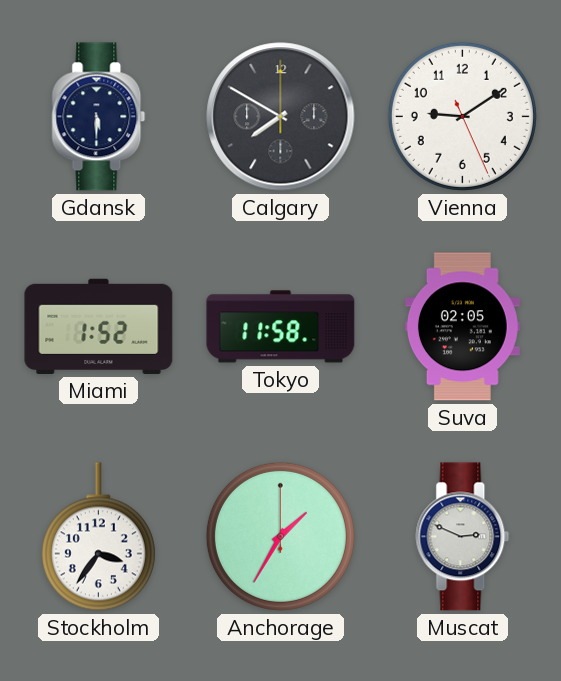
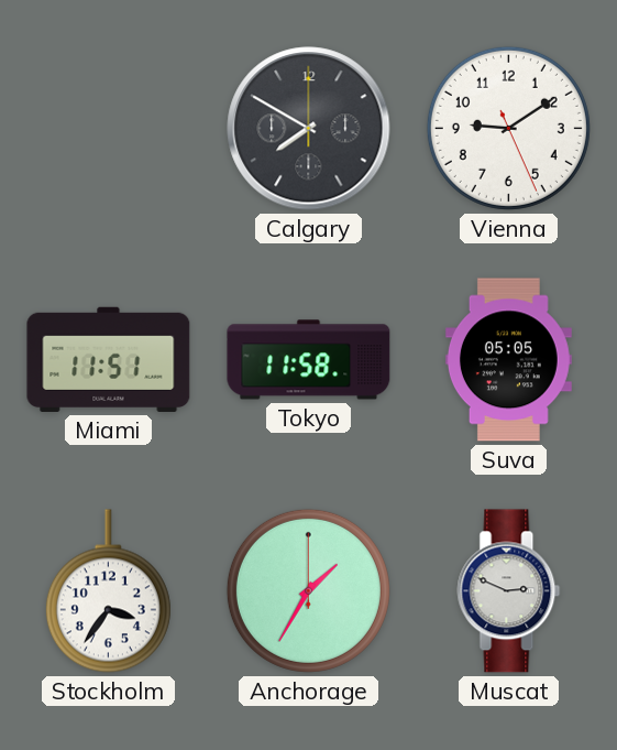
Gdansk: 5:30 -> none (99, 117)
Miami: 1:52 -> 11:51 (109, 359)
Suva: 02:05 -> 05:05 (508, 360)
